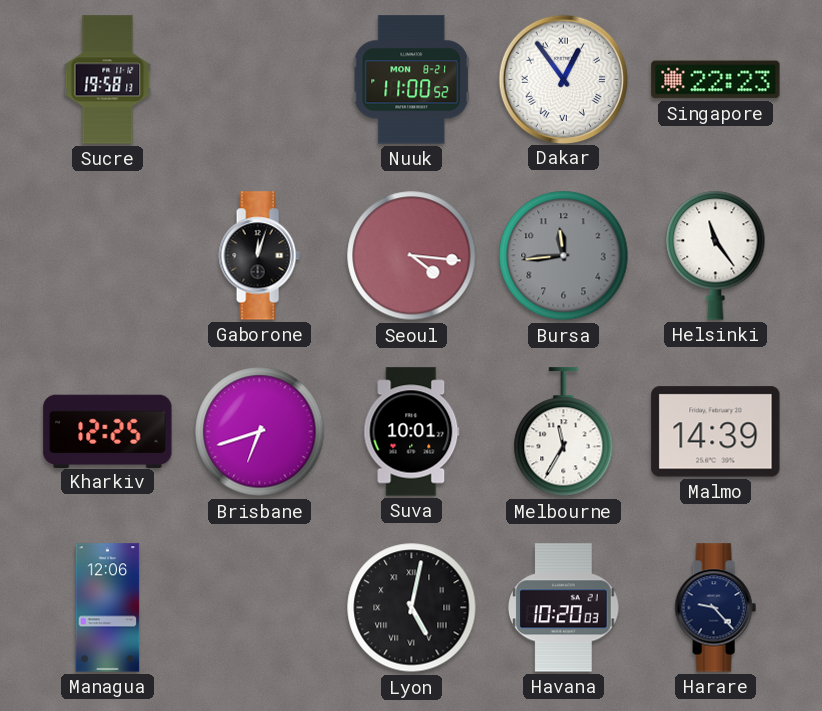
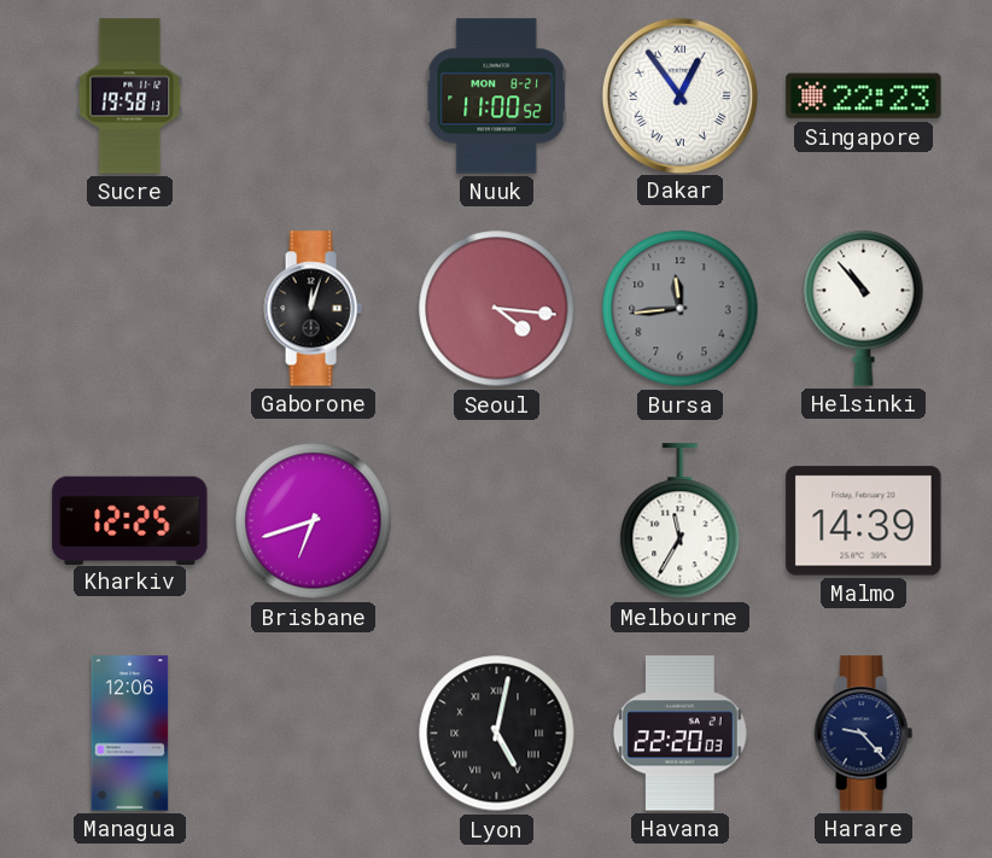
Helsinki: 11:24 -> 10:53 (864, 308)
Suva: 10:01 -> none (412, 432)
Havana: 10:20 -> 22:20 (679, 734)
